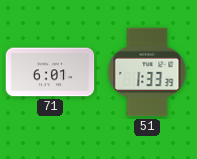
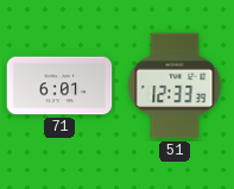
51: 1:33 -> 12:33 (175, 86)
